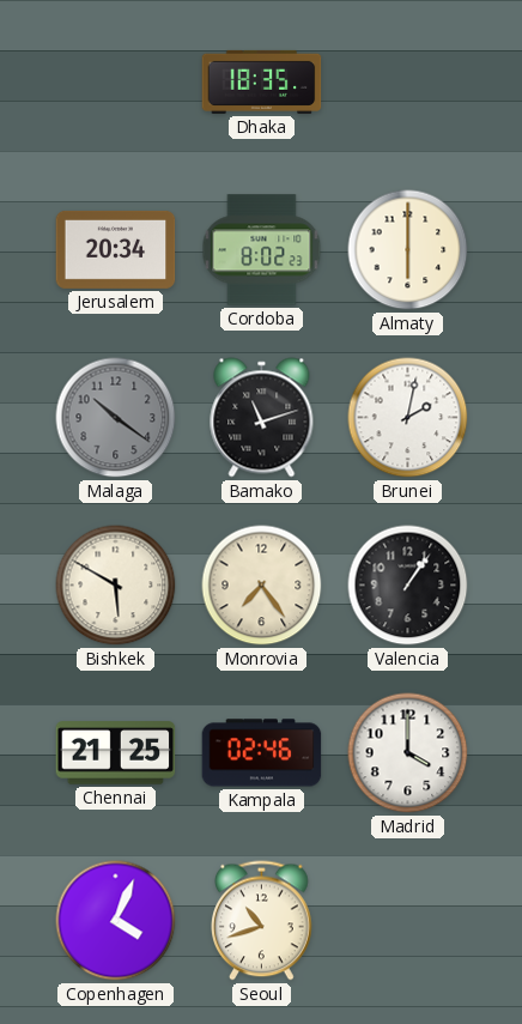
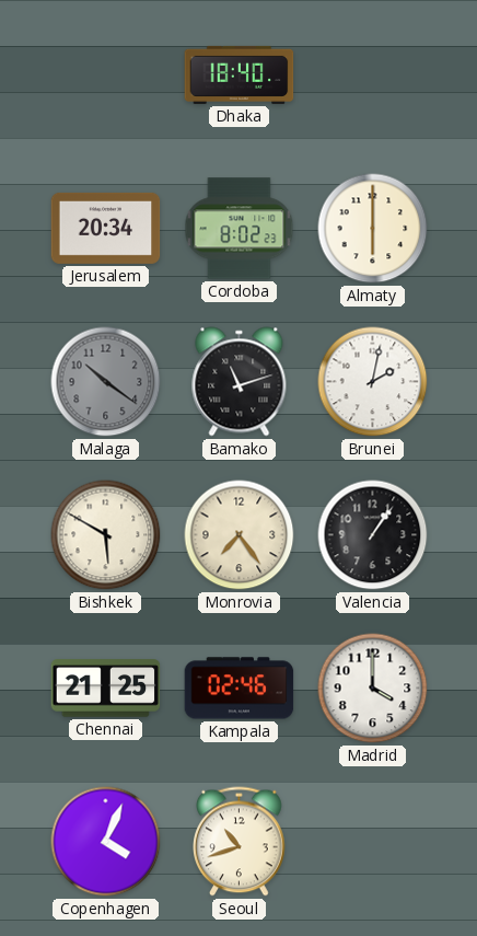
Dhaka: 18:35 -> 18:40 (240, 74)
